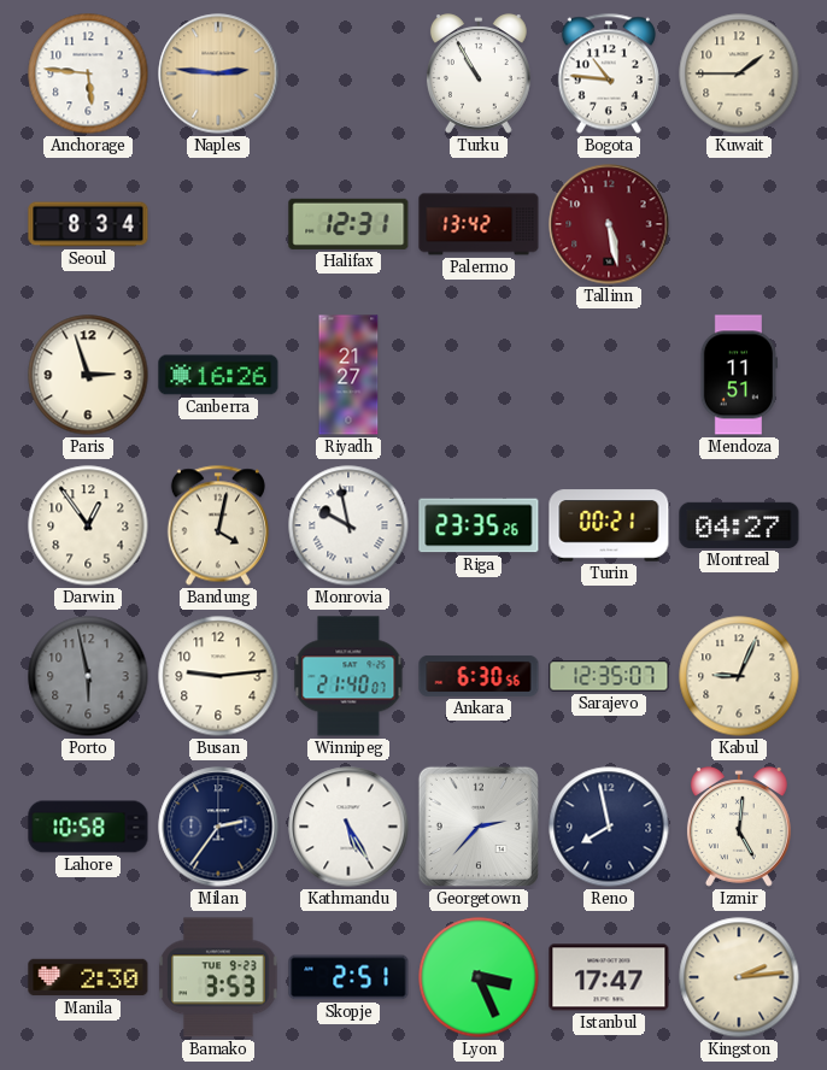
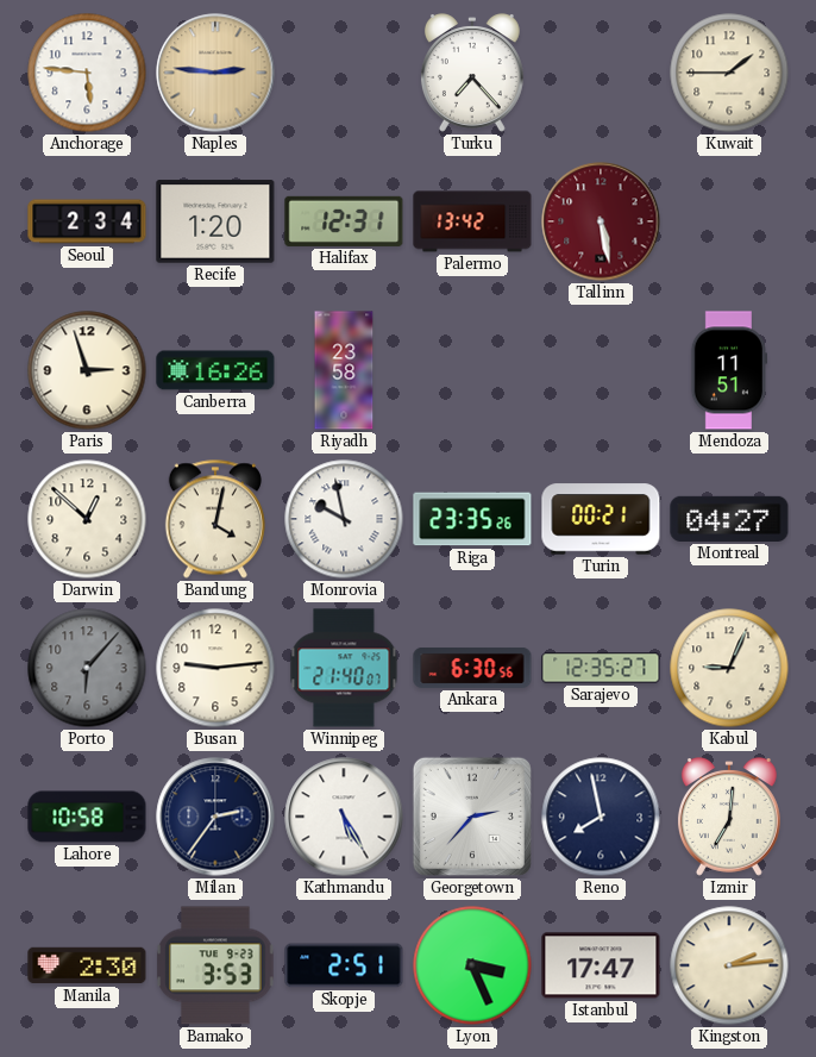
Turku: 10:55 -> 7:23 (472, 73)
Bogota: 10:46 -> none (609, 74)
Seoul: 8:34 -> 2:34 (87, 221)
Recife: none -> 1:20 (215, 221)
Riyadh: 21:27 -> 23:58 (344, 370)
Darwin: 12:54 -> 12:52 (87, 519)
Porto: 5:58 -> 6:07 (87, 668)
Sarajevo: 12:35:07 -> 12:35:27 (601, 668)
Izmir: 5:01 -> 7:01 (729, 817)
